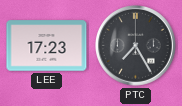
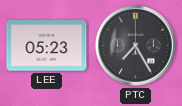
LEE: 17:23 -> 05:23 (47, 46)
